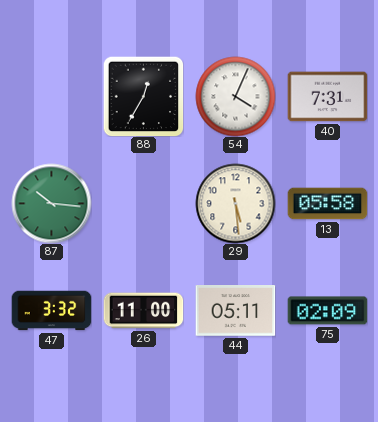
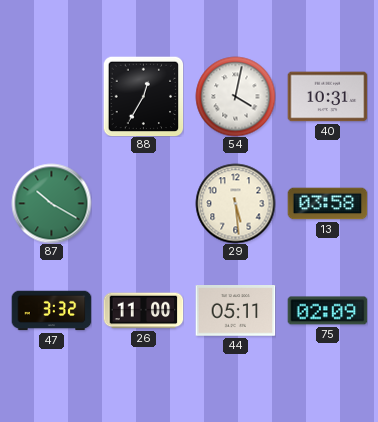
54: 4:04 -> 4:02 (235, 96)
40: 7:31 -> 10:31 (327, 97)
87: 10:16 -> 10:20 (51, 203)
13: 05:58 -> 03:58 (327, 204)
